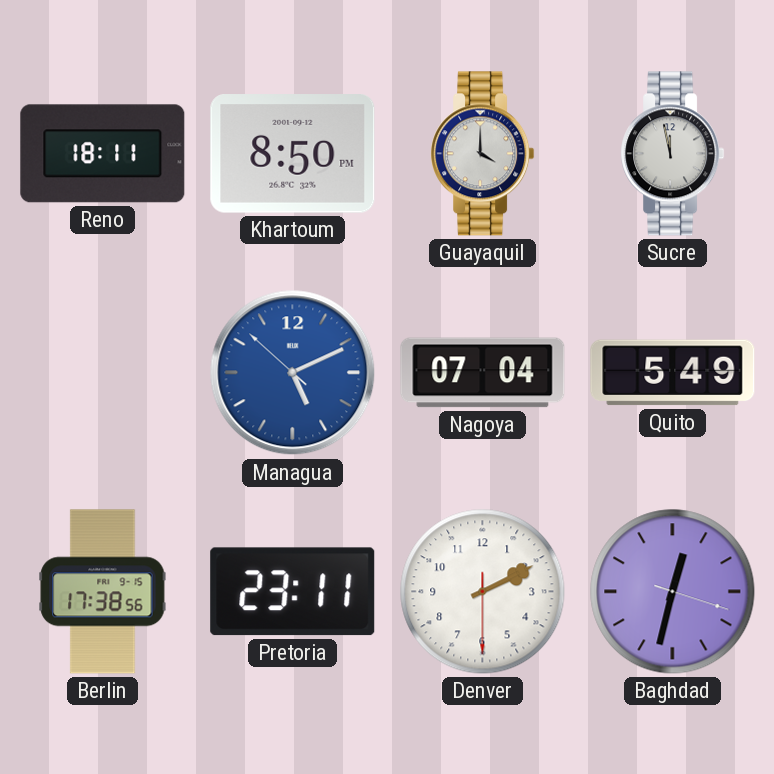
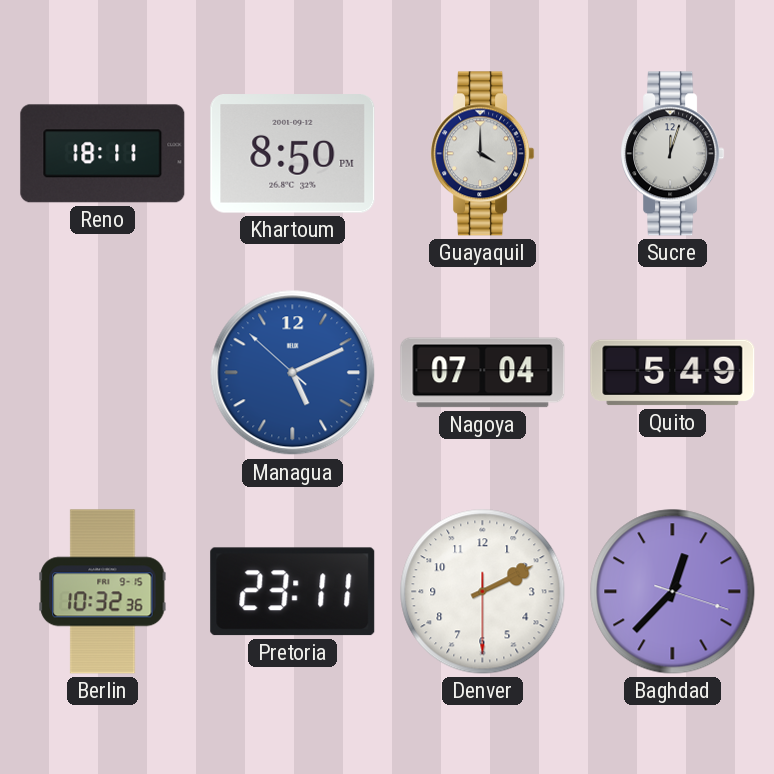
Sucre: 11:58 -> 12:03 (673, 154)
Berlin: 17:38 -> 10:32 (103, 592)
Baghdad: 12:32 -> 12:37 (673, 592)
